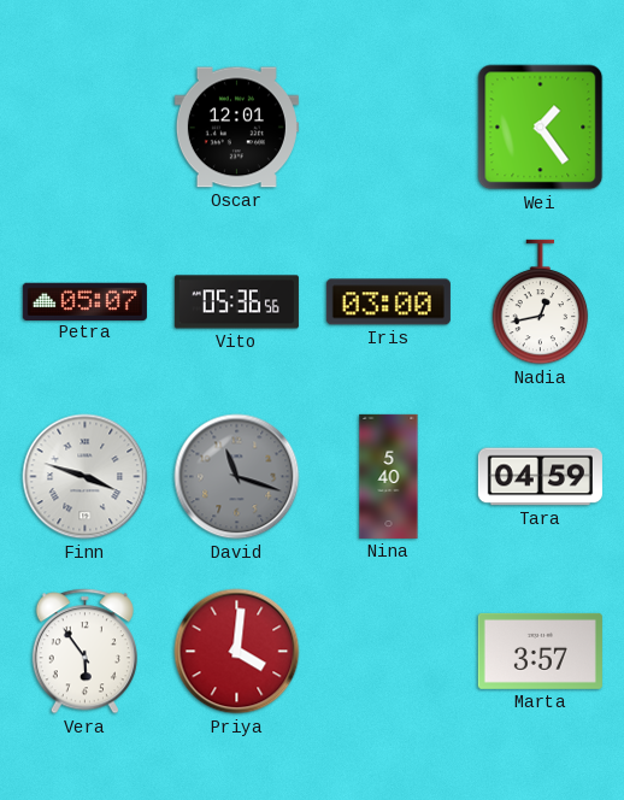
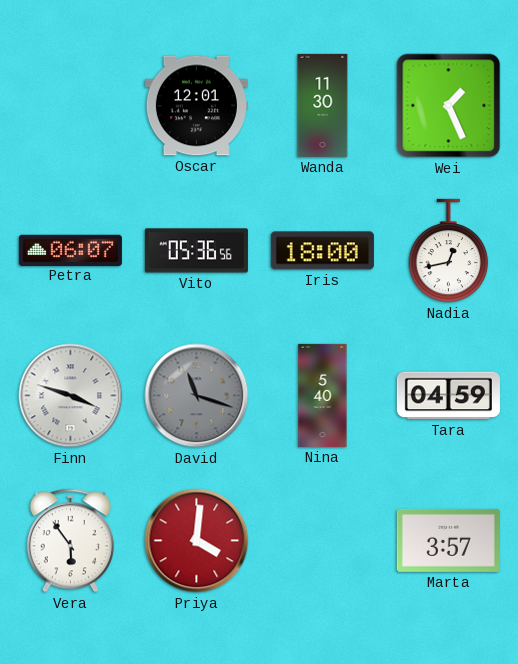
Wanda: none -> 11:30 (323, 105)
Wei: 1:24 -> 1:26 (449, 106)
Petra: 05:07 -> 06:07 (70, 250)
Iris: 03:00 -> 18:00 (322, 251)
